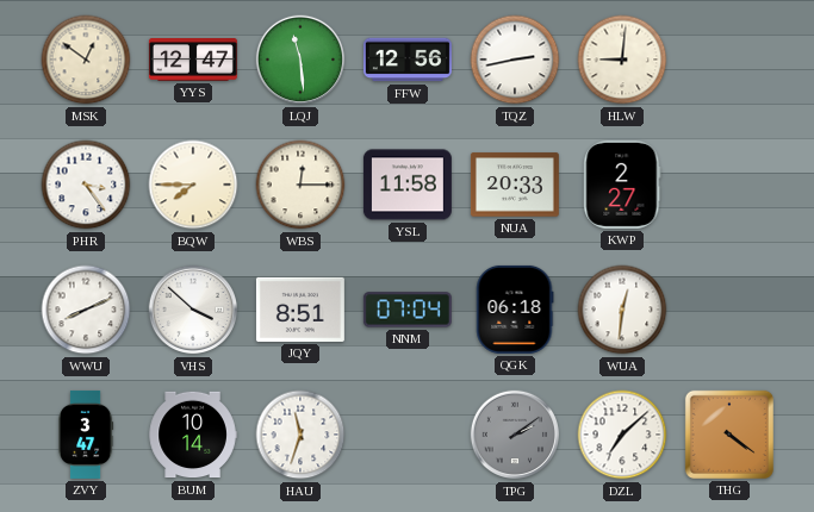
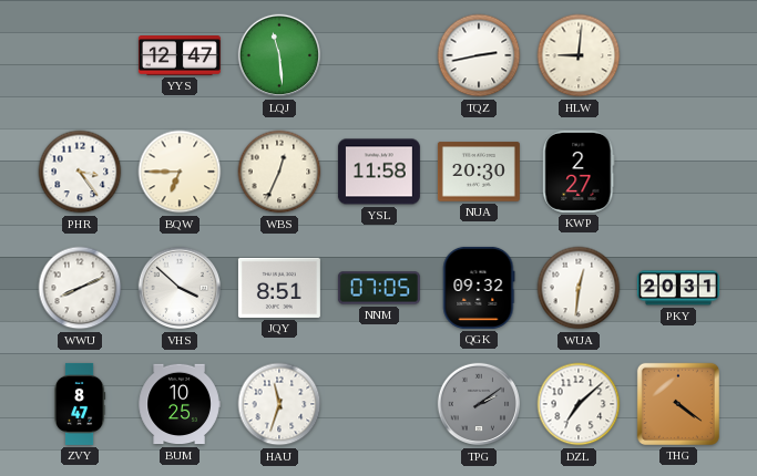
MSK: 12:51 -> none (86, 60)
FFW: 12:56 -> none (408, 60)
BQW: 7:45 -> 6:45 (180, 172)
WBS: 12:15 -> 12:34 (279, 172)
NUA: 20:33 -> 20:30 (479, 172)
NNM: 07:04 -> 07:05 (379, 288)
QGK: 06:18 -> 09:32 (479, 288)
PKY: none -> 20:31 (678, 288)
ZVY: 3:47 -> 8:47 (81, 404)
BUM: 10:14 -> 10:25 (180, 404)
